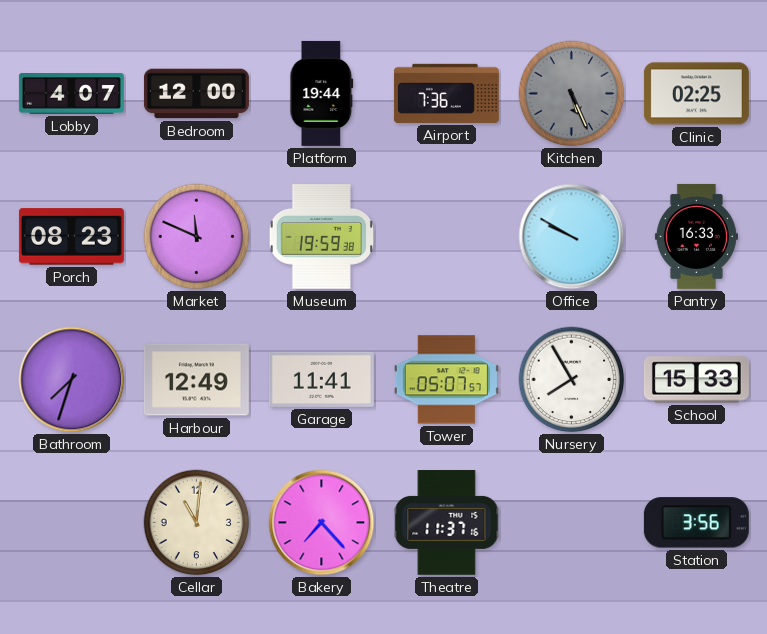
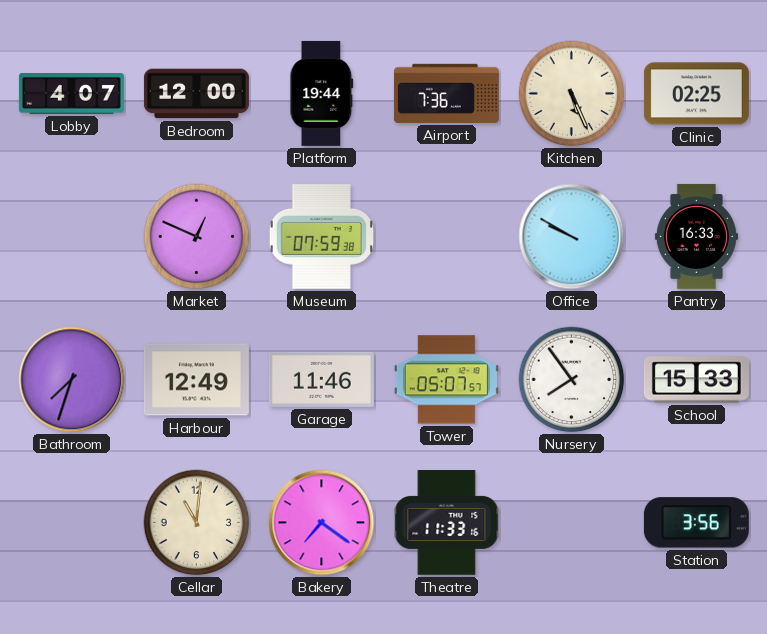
Kitchen dial: grey -> cream (572, 94)
Porch: 08:23 -> none (71, 237)
Market: 11:49 -> 12:49 (197, 237)
Museum: 19:59 -> 07:59 (321, 237)
Garage: 11:41 -> 11:46 (321, 379)
Nursery: 7:55 -> 7:54 (572, 380)
Bakery: 7:23 -> 7:21 (322, 523)
Theatre: 11:37 -> 11:33 (447, 523)
